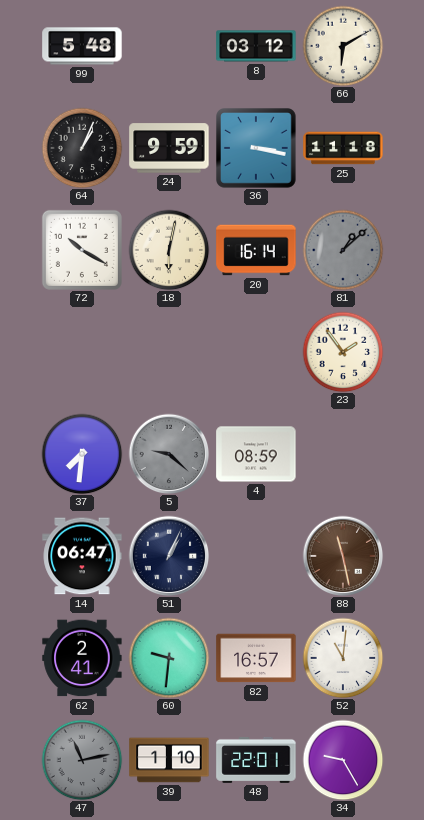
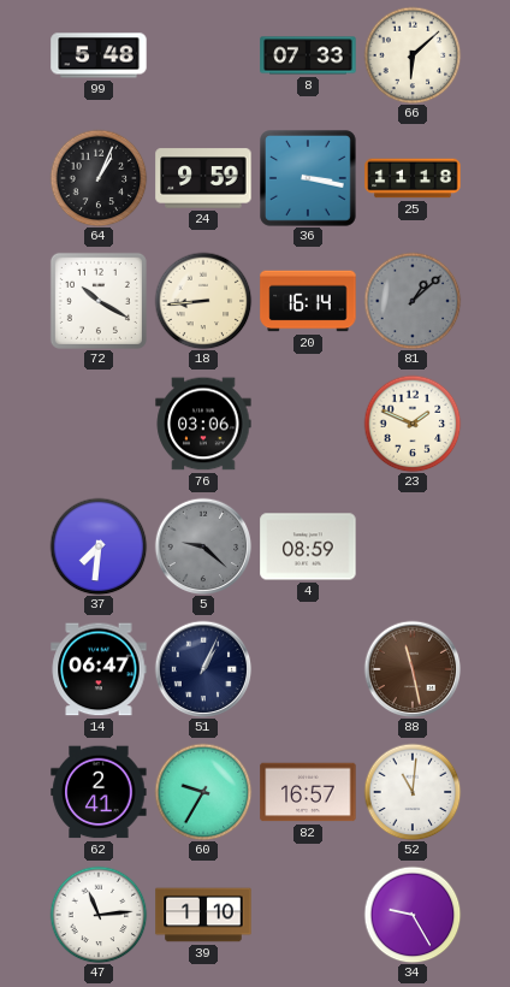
8: 03:12 -> 07:33 (308, 55)
66: 6:10 -> 6:08 (413, 55)
18: 6:02 -> 8:44 (203, 301)
76: none -> 03:06 (203, 424)
23: 1:54 -> 1:49 (413, 424)
60: 9:31 -> 9:35 (203, 792)
47: 11:13 -> 11:14 (99, 915)
47 dial: grey -> white (99, 915)
48: 22:01 -> none (256, 760)
